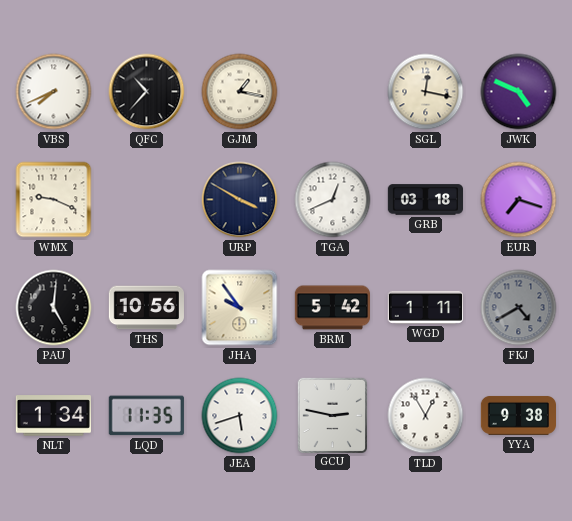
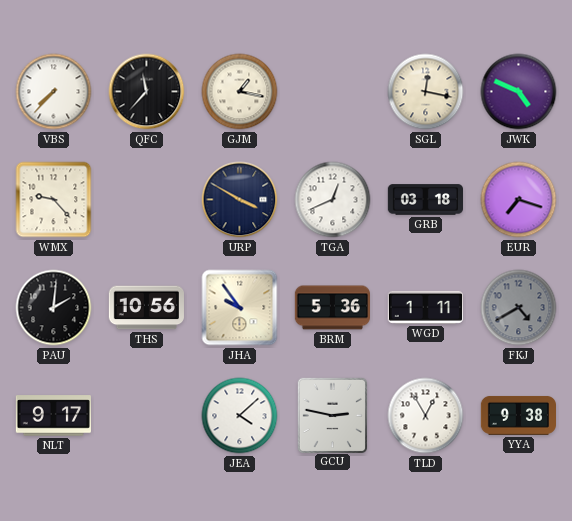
VBS: 7:41 -> 7:37 (54, 92)
QFC: 10:37 -> 11:37 (147, 92)
WMX: 9:19 -> 9:23 (54, 200)
PAU: 5:01 -> 2:01 (54, 308)
BRM: 5:42 -> 5:36 (332, 308)
NLT: 1:34 -> 9:17 (53, 416)
LQD: 11:35 -> none (146, 416)
JEA: 5:42 -> 4:08 (240, 416)
